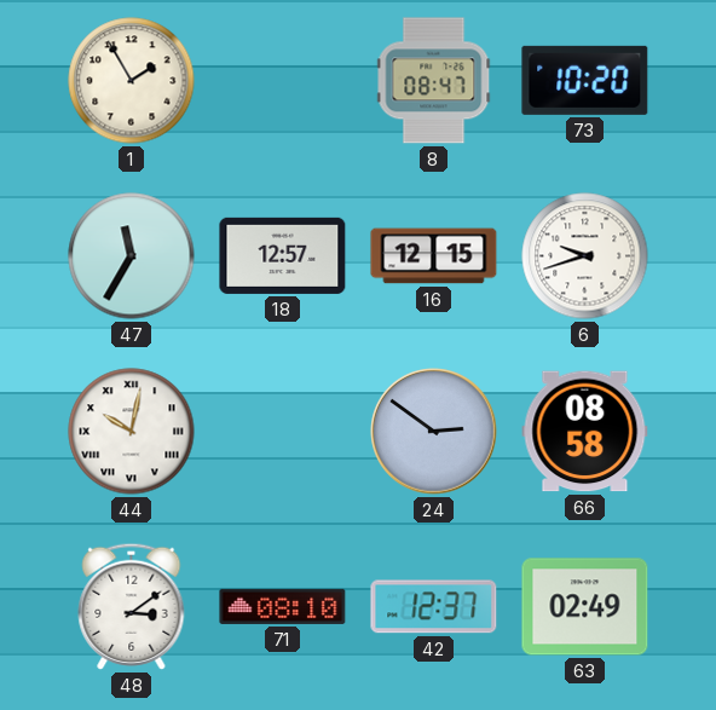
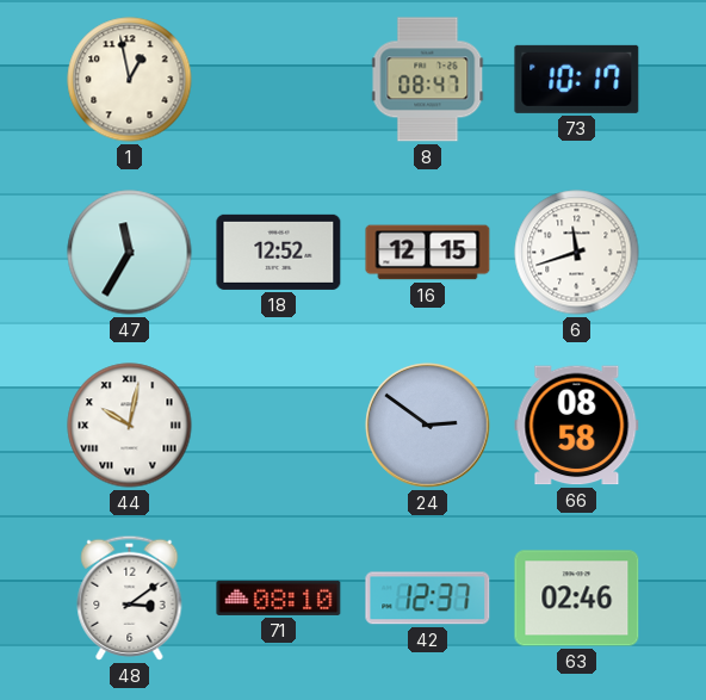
1: 1:55 -> 12:58 (130, 80)
73: 10:20 -> 10:17 (577, 79)
18: 12:57 -> 12:52 (279, 252)
6: 9:42 -> 11:42 (577, 253)
63: 02:49 -> 02:46 (577, 599)
